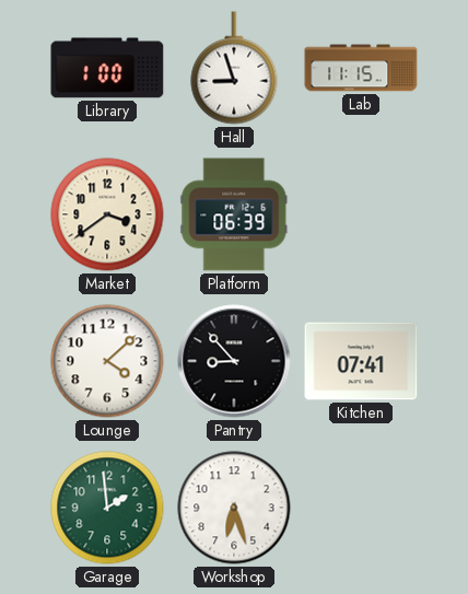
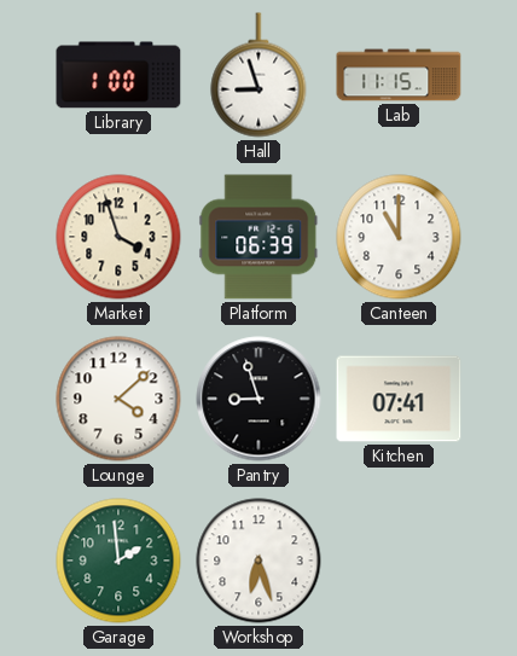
Market: 3:39 -> 3:57 (118, 237)
Canteen: none -> 11:00 (399, 237)
Pantry: 8:53 -> 8:57 (258, 399)
